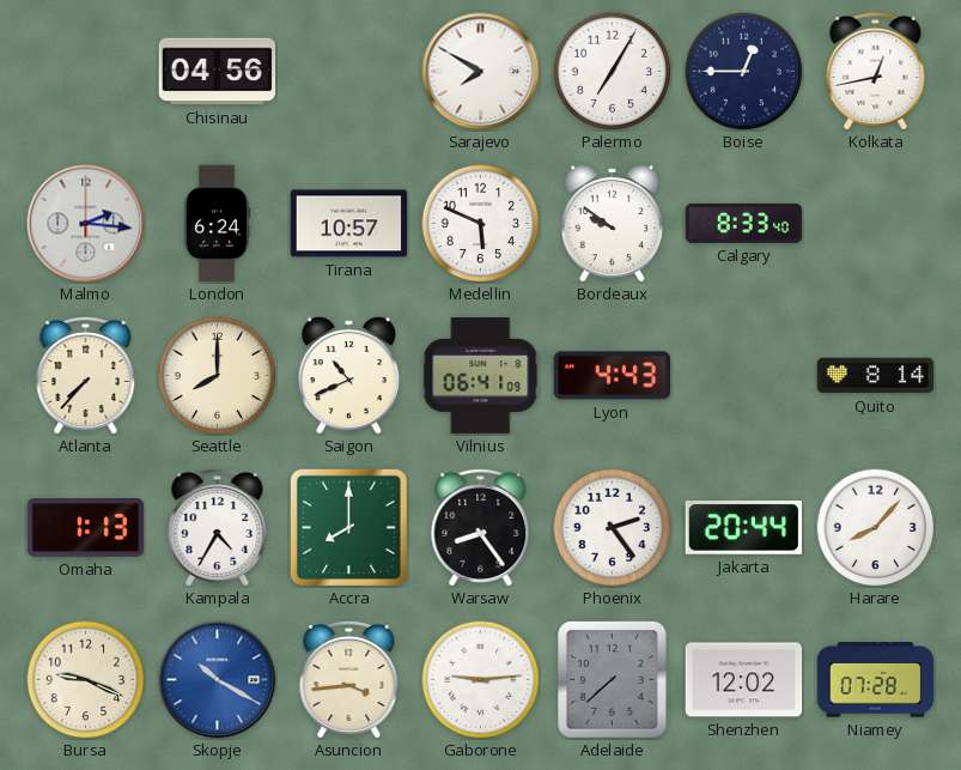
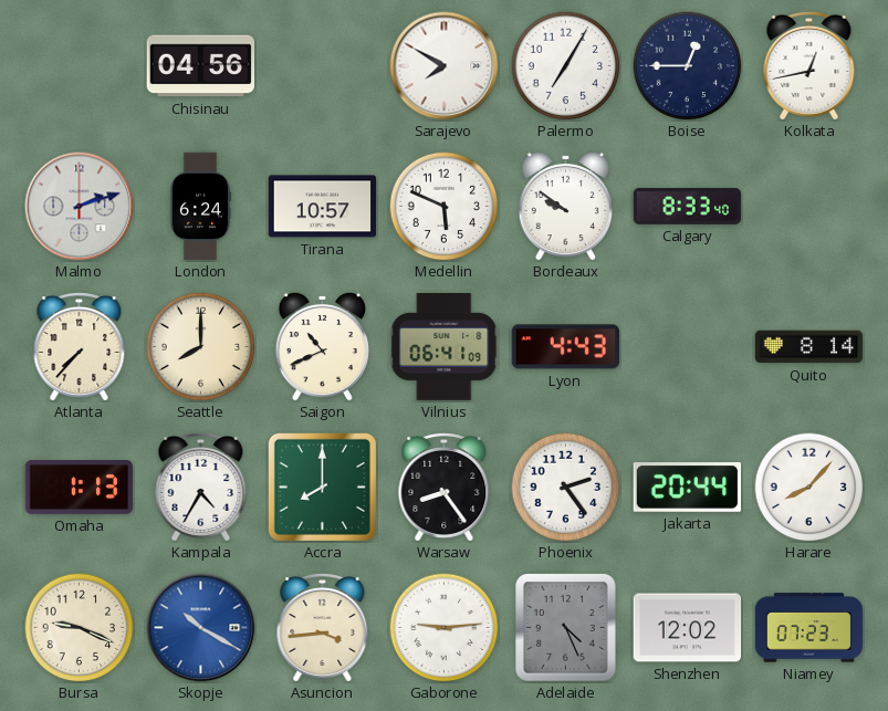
Malmo: 2:16 -> 2:12 (80, 207)
Adelaide: 7:38 -> 4:26 (566, 628)
Niamey: 07:28 -> 07:23 (809, 628)
